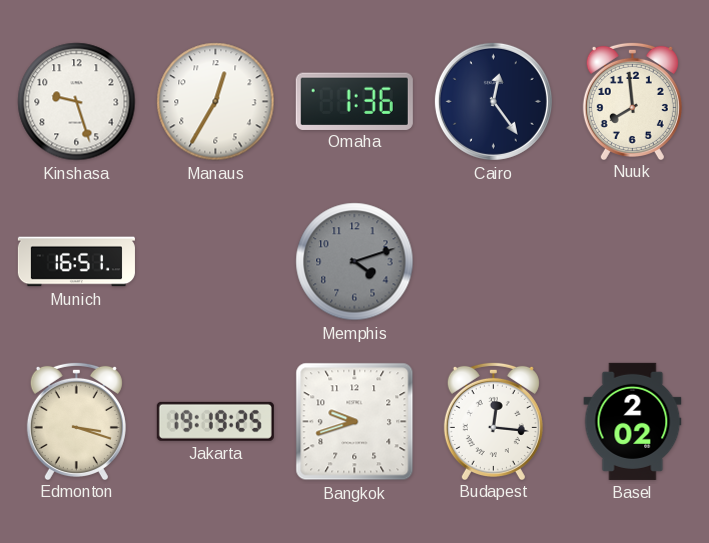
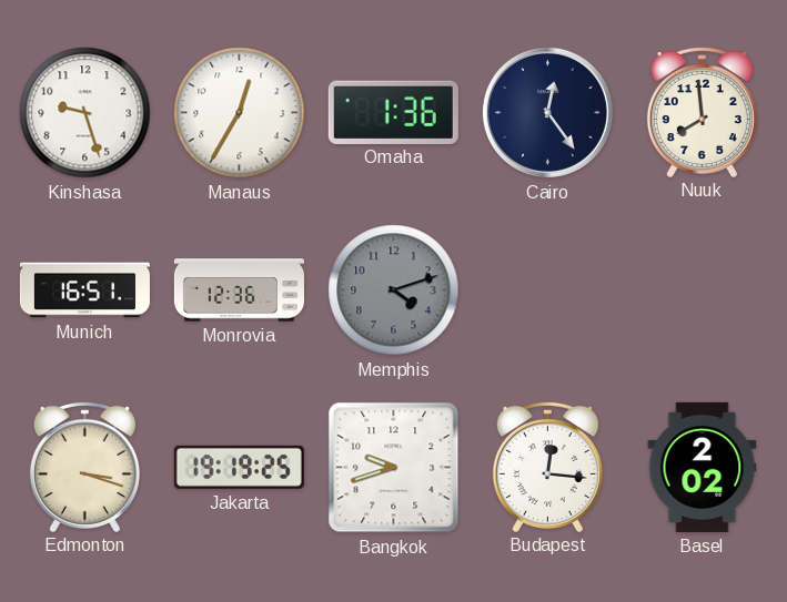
Monrovia: none -> 12:36 (239, 290)
